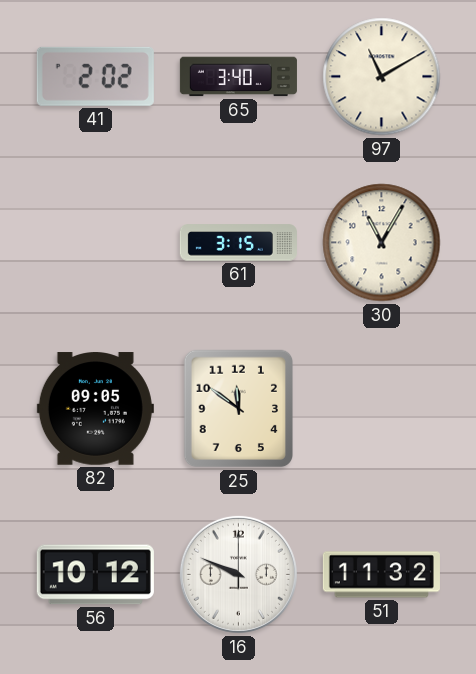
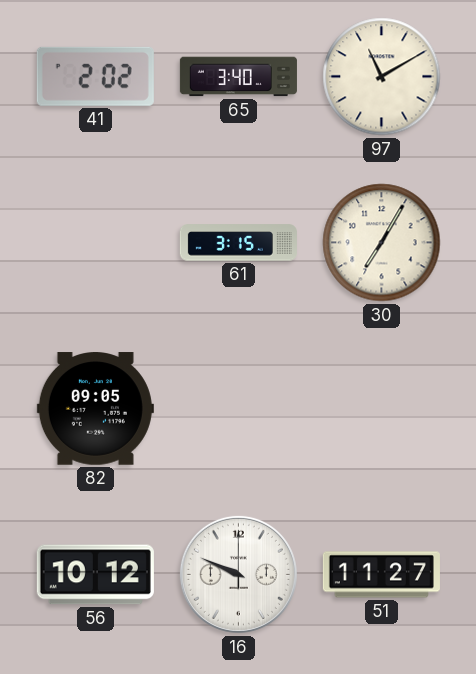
30: 11:05 -> 7:05 (382, 243)
25: 11:51 -> none (239, 409)
51: 11:32 -> 11:27 (381, 575)
